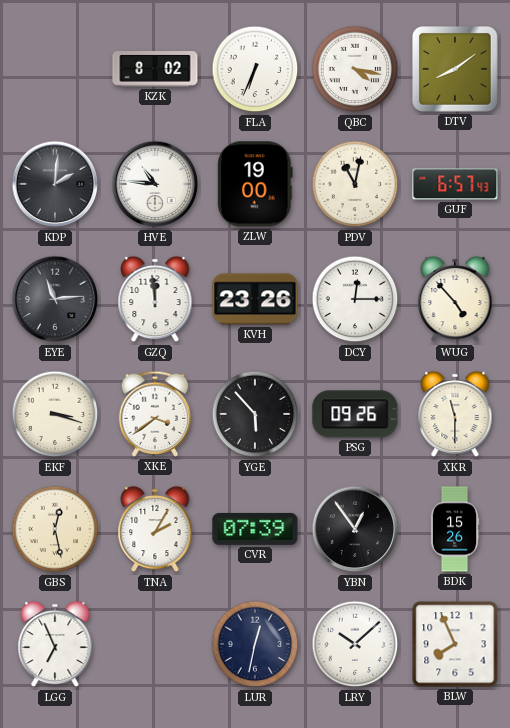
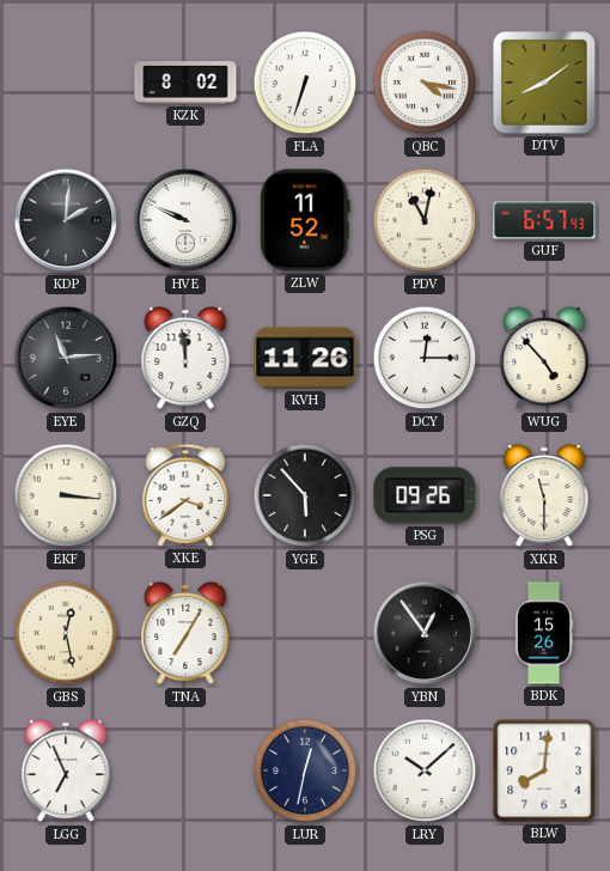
FLA: 6:34 -> 6:33 (305, 83)
HVE: 10:46 -> 9:49 (185, 220)
ZLW: 19:00 -> 11:52 (306, 220)
KVH: 23:26 -> 11:26 (305, 358)
EKF: 3:18 -> 3:16 (66, 495)
TNA: 2:05 -> 7:05 (185, 633)
CVR: 07:39 -> none (255, 529)
BLW: 7:56 -> 8:01 (544, 770)
